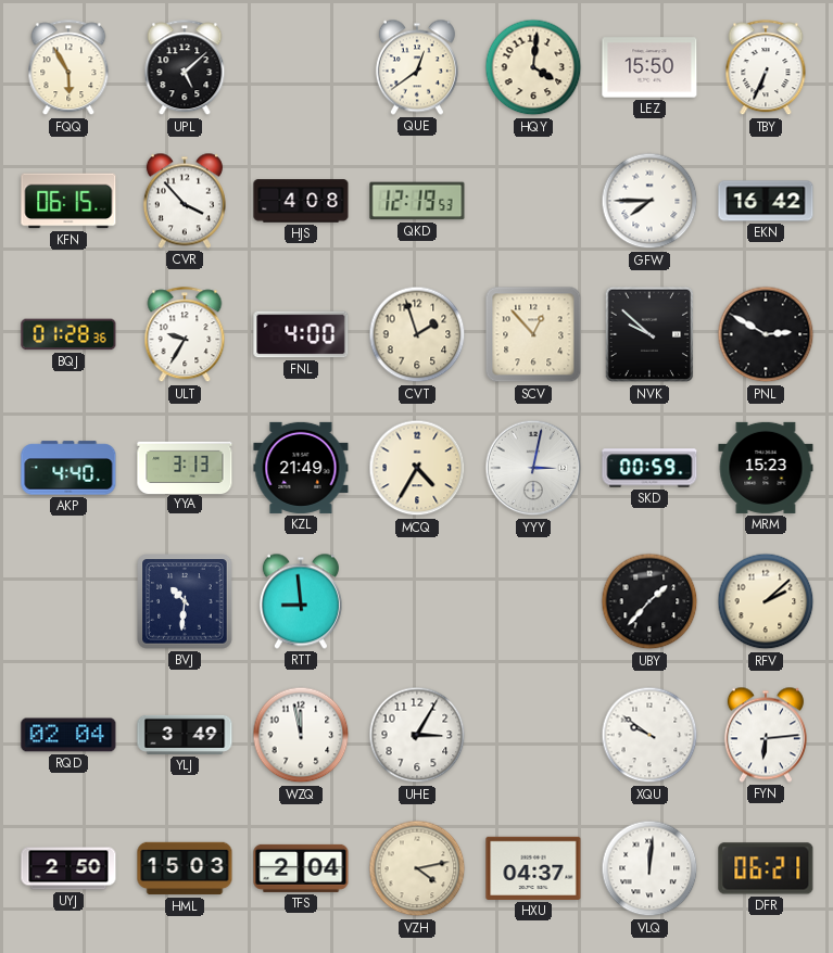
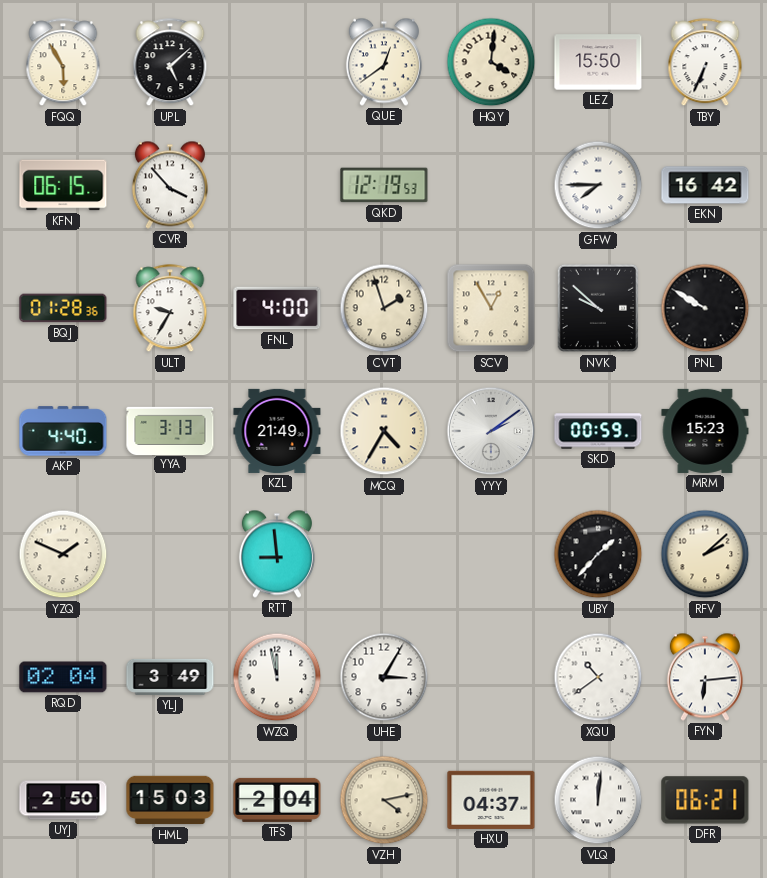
HJS: 4:08 -> none (301, 201)
SCV: 12:53 -> 12:55 (491, 308)
PNL: 2:50 -> 9:50 (705, 308)
YYY: 3:02 -> 2:09 (491, 431)
YZQ: none -> 1:49 (63, 554)
BVJ: 10:31 -> none (185, 601)
XQU: 9:51 -> 10:39 (598, 677)
